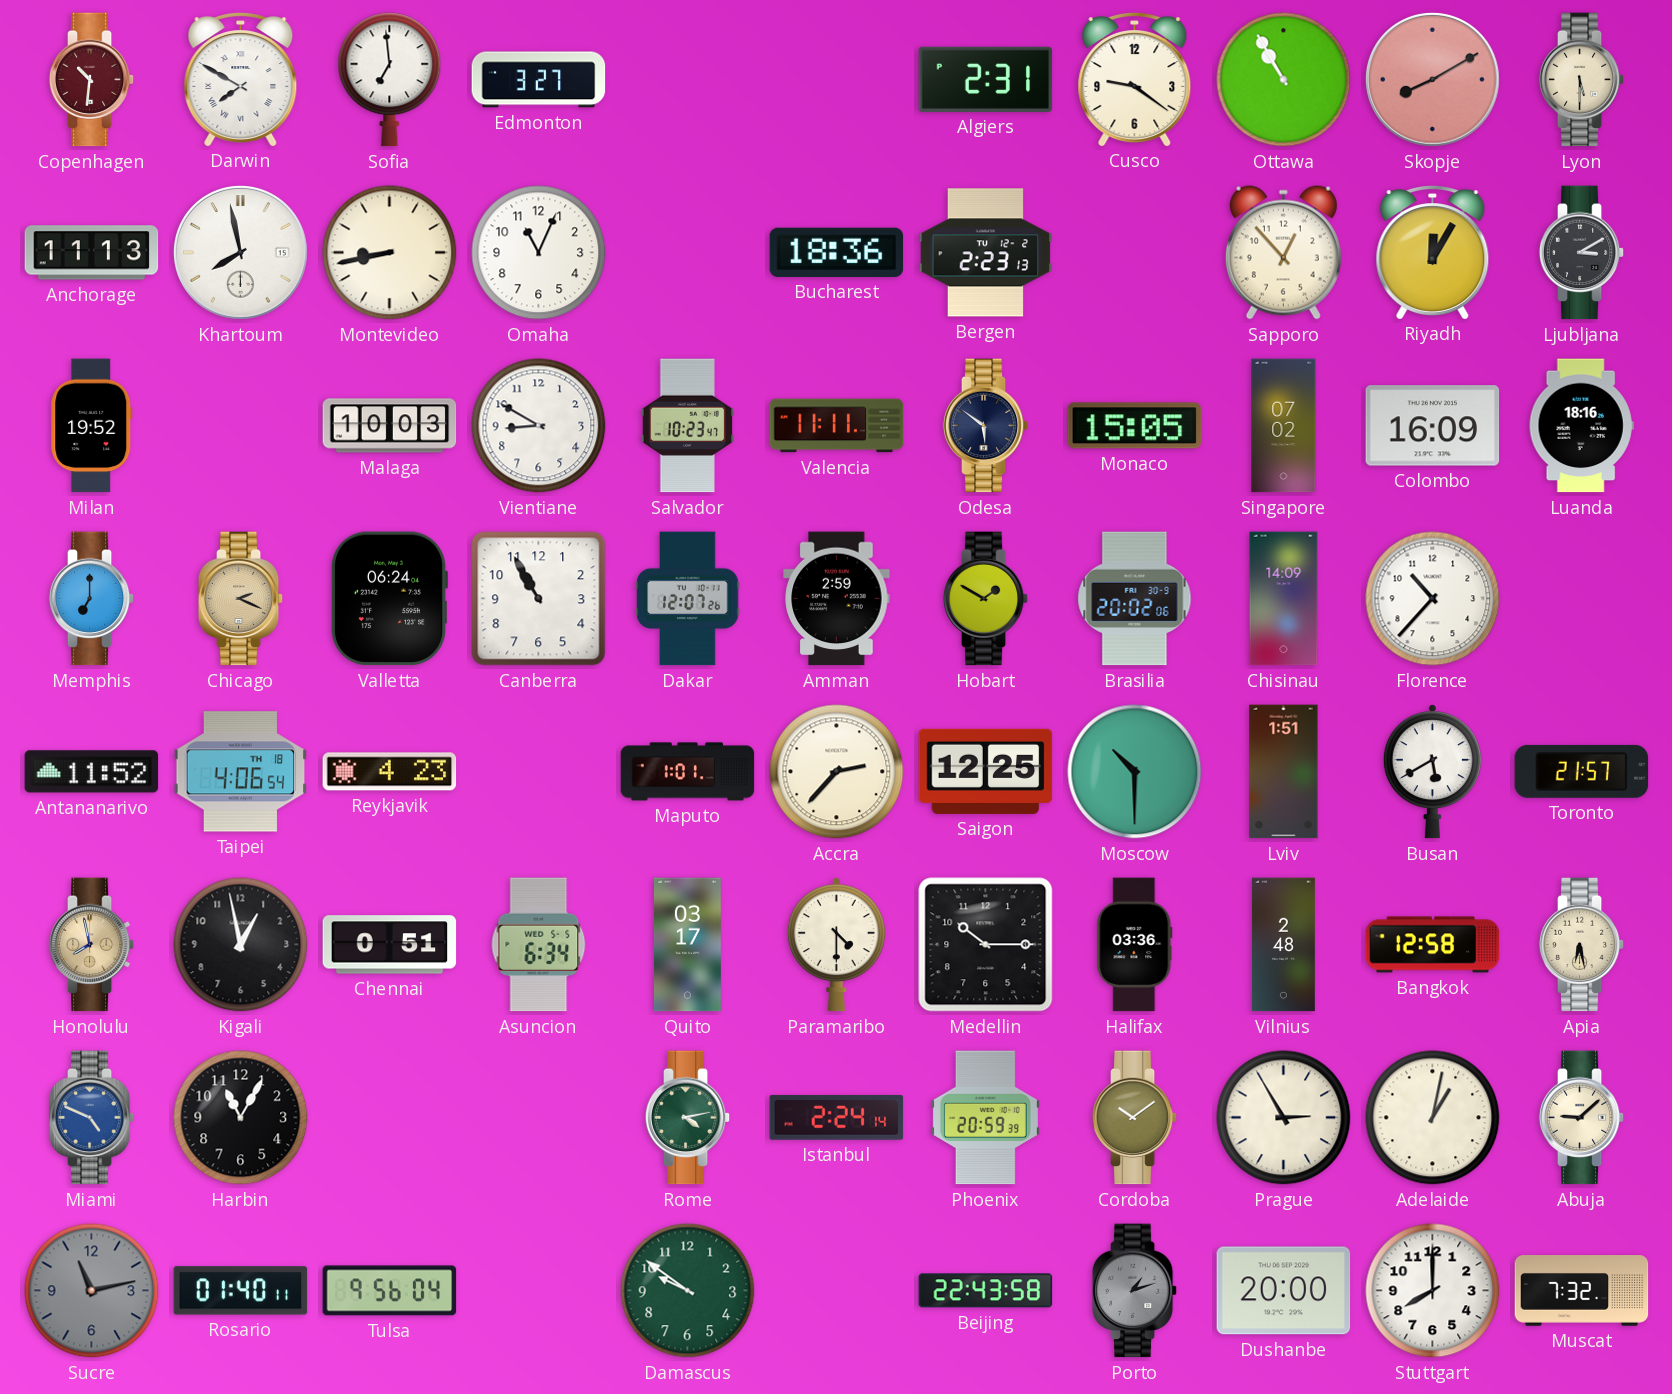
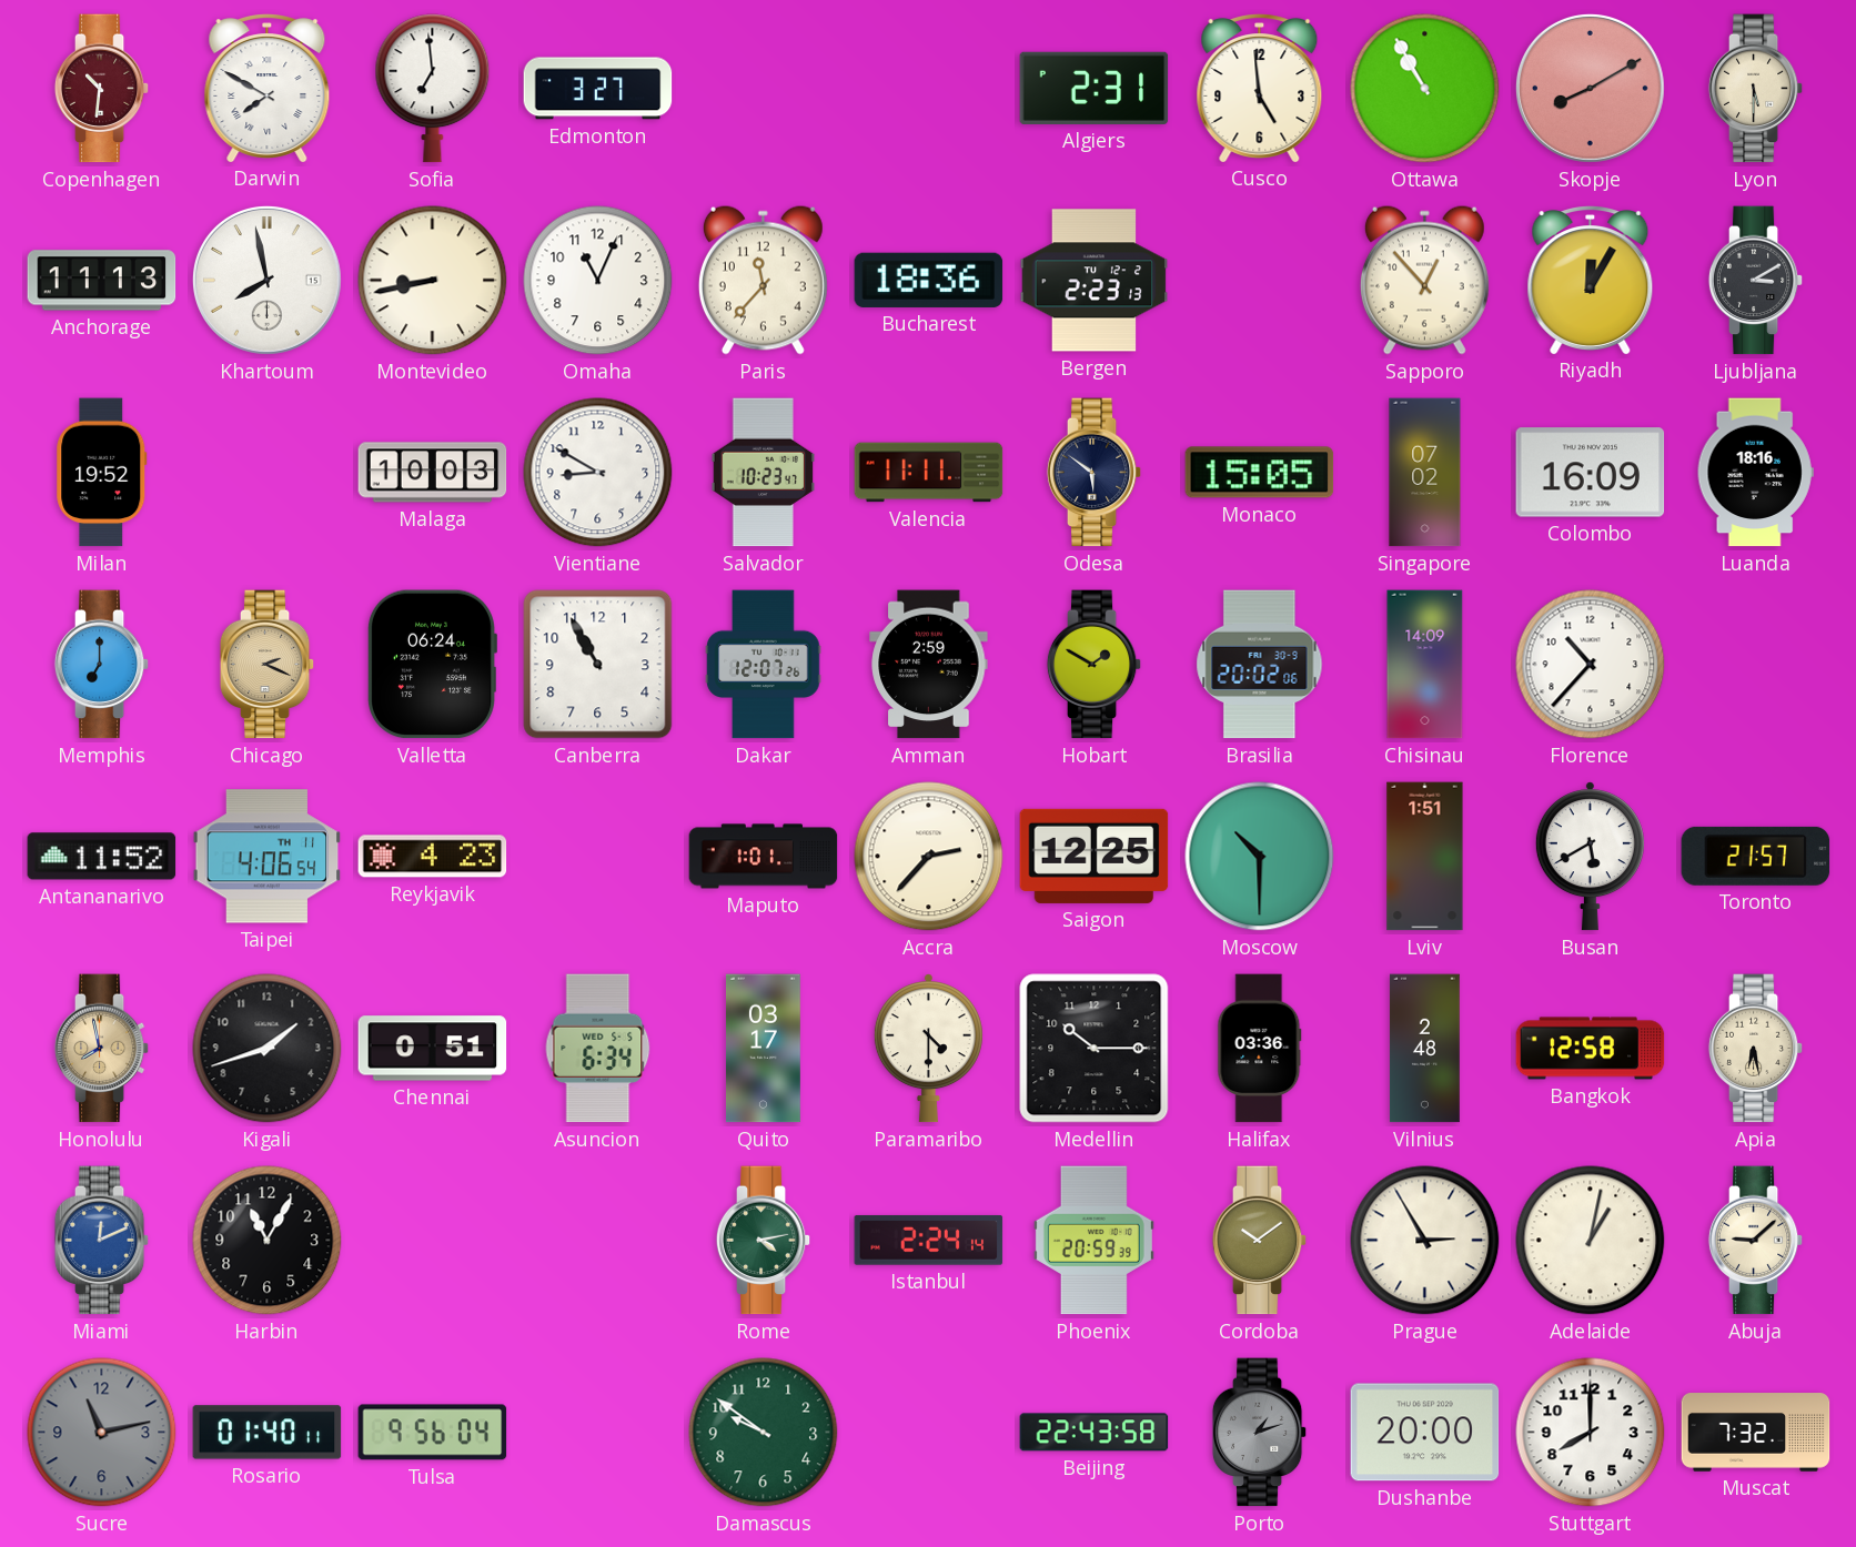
Cusco: 9:21 -> 4:59 (1260, 88)
Paris: none -> 11:37 (763, 280)
Taipei date: TH 18 -> TH 11 (268, 857)
Kigali: 12:58 -> 1:42 (268, 1049)
Miami: 4:49 -> 12:11 (102, 1241)
